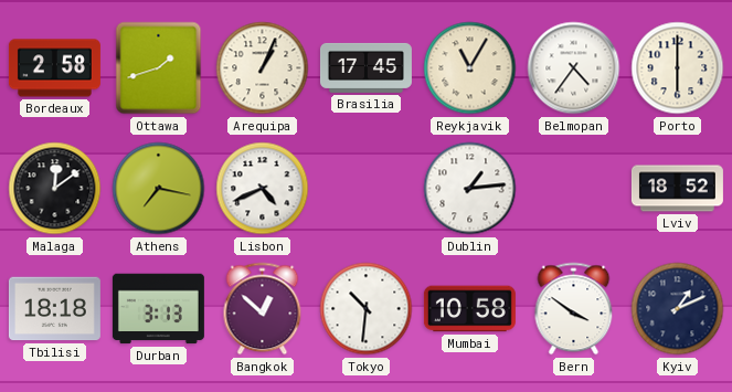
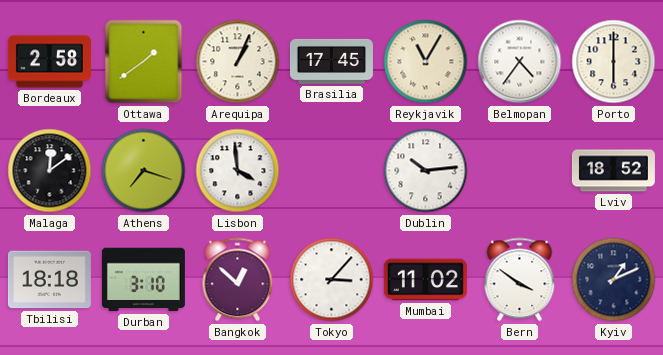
Ottawa: 1:42 -> 1:39 (144, 62)
Athens: 7:17 -> 7:18 (144, 171)
Lisbon: 4:41 -> 3:59 (238, 171)
Dublin: 1:14 -> 10:14 (426, 171)
Durban: 3:13 -> 3:10 (143, 280)
Tokyo: 10:31 -> 3:07 (332, 280)
Mumbai: 10:58 -> 11:02 (425, 280)
